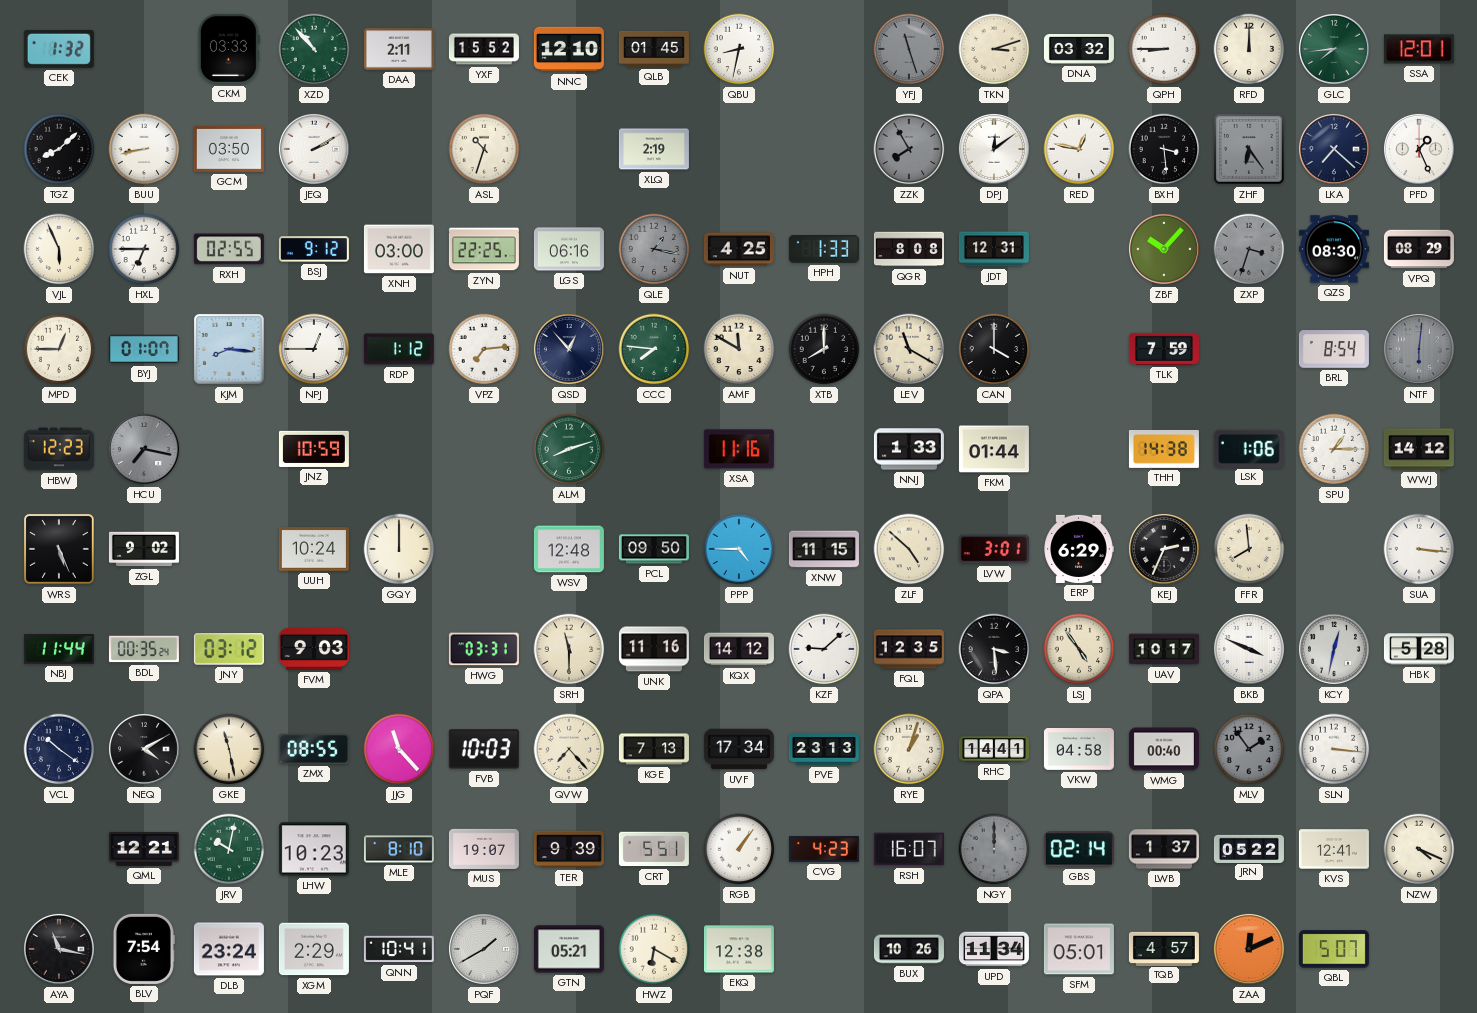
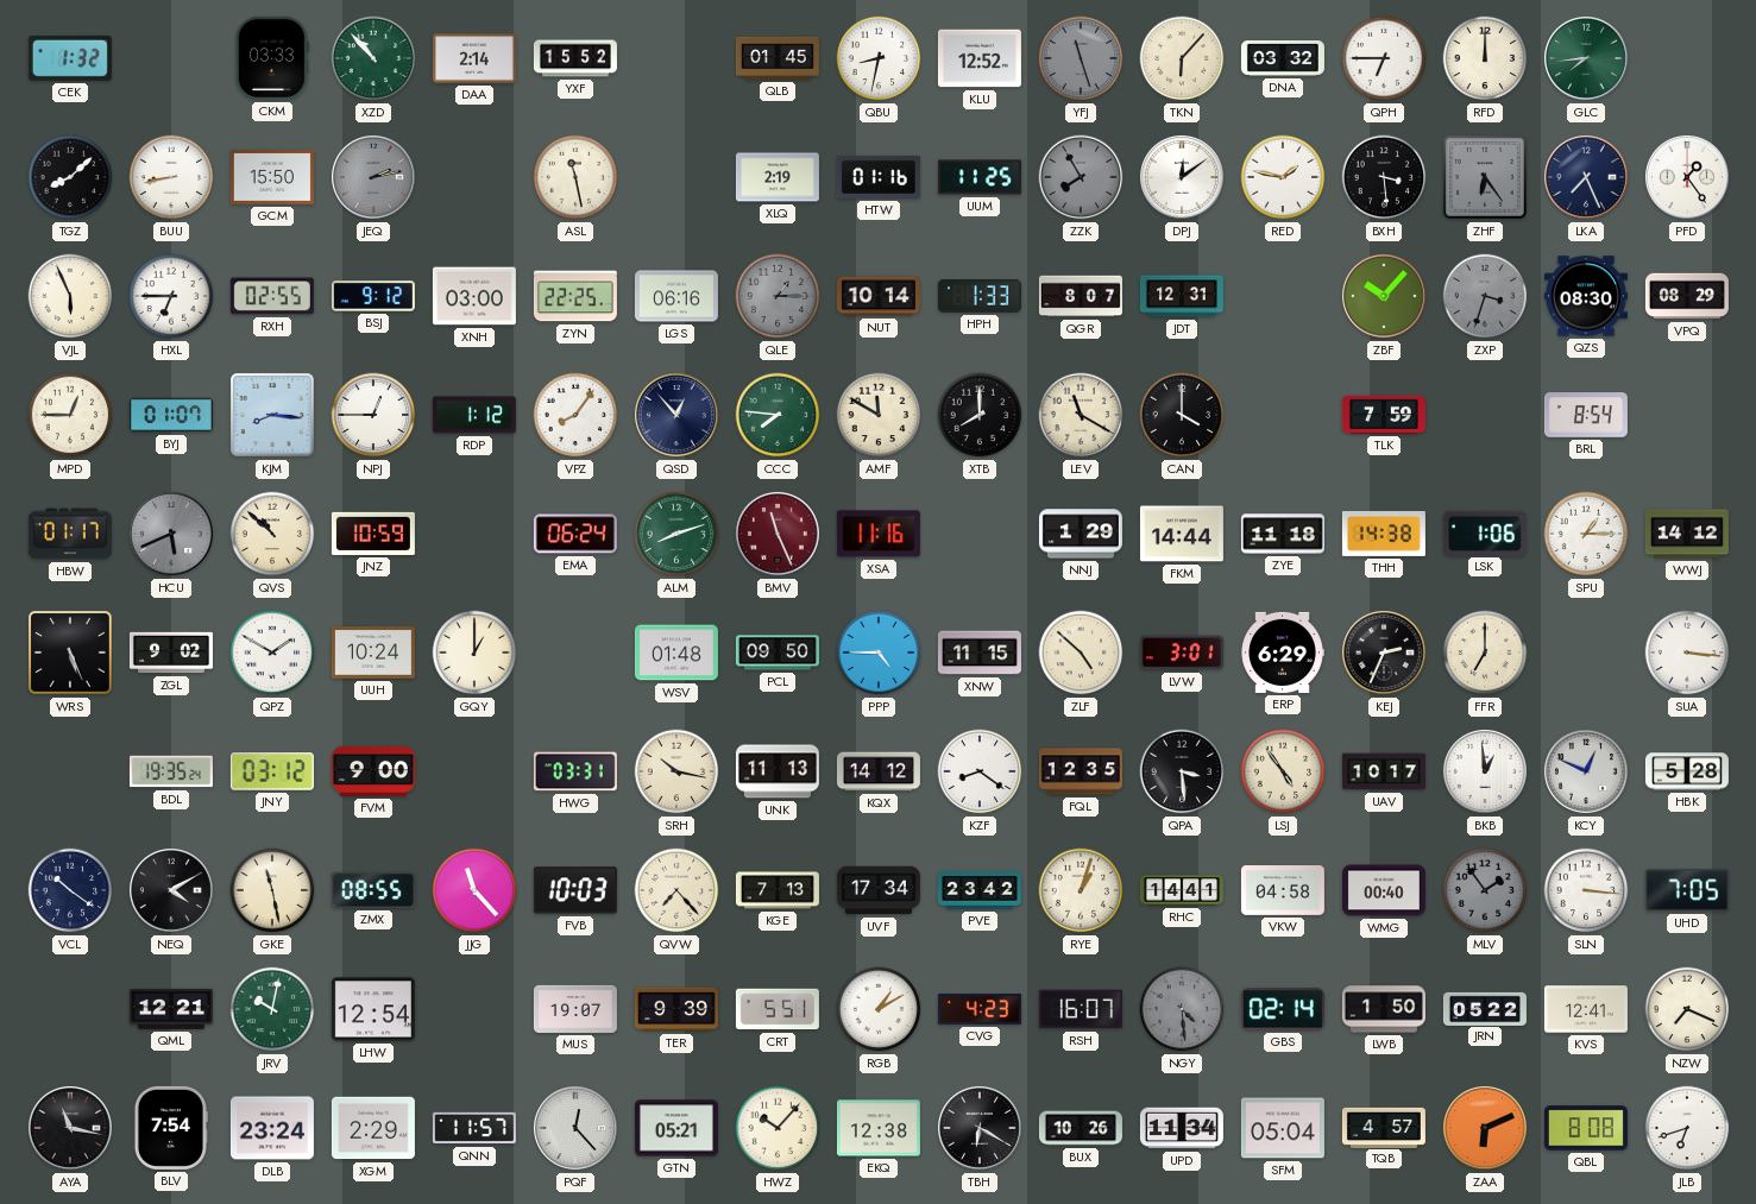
DAA: 2:11 -> 2:14 (474, 58)
NNC: 12:10 -> none (569, 49)
KLU: none -> 12:52 (980, 58)
TKN: 3:12 -> 6:07 (1182, 58)
QPH: 8:45 -> 6:45 (1384, 58)
SSA: 12:01 -> none (1419, 49)
GCM: 03:50 -> 15:50 (272, 177)
JEQ: 2:10 -> 2:13 (373, 177)
JEQ dial: white -> grey (373, 177)
ASL: 10:33 -> 11:28 (575, 177)
HTW: none -> 01:16 (879, 177)
UUM: none -> 11:25 (980, 177)
RED: 12:47 -> 1:47 (1283, 177)
LKA: 7:22 -> 7:26 (1586, 177)
PFD: 1:26 -> 1:24 (1687, 177)
QLE: 1:17 -> 1:15 (778, 296)
NUT: 4:25 -> 10:14 (879, 296)
QGR: 8:08 -> 8:07 (1081, 296)
VPZ: 7:14 -> 8:06 (575, 415)
NTF: 6:01 -> none (1419, 349)
HBW: 12:23 -> 01:17 (70, 534)
HCU: 7:17 -> 5:41 (171, 534)
QVS: none -> 10:52 (272, 534)
EMA: none -> 06:24 (575, 534)
BMV: none -> 11:26 (778, 534)
NNJ: 1:33 -> 1:29 (1081, 534)
FKM: 01:44 -> 14:44 (1182, 534)
ZYE: none -> 11:18 (1283, 534)
QPZ: none -> 1:50 (272, 653)
GQY: 12:00 -> 1:00 (474, 653)
WSV: 12:48 -> 01:48 (676, 653)
FFR: 7:59 -> 7:00 (1485, 653)
NBJ: 11:44 -> none (59, 649)
BDL: 00:35 -> 19:35 (171, 771)
FVM: 9:03 -> 9:00 (373, 771)
SRH: 11:30 -> 10:17 (676, 771)
UNK: 11:16 -> 11:13 (778, 771)
KZF: 9:08 -> 8:21 (980, 771)
BKB: 3:49 -> 12:59 (1485, 771)
KCY: 12:32 -> 12:49 (1586, 771)
PVE: 23:13 -> 23:42 (980, 890)
UHD: none -> 7:05 (1687, 890)
LHW: 10:23 -> 12:54 (373, 1009)
MLE: 8:10 -> none (399, 849)
RGB: 1:06 -> 1:10 (879, 1009)
NGY: 12:00 -> 4:29 (1182, 1009)
LWB: 1:37 -> 1:50 (1384, 1009)
NZW: 4:19 -> 7:19 (1687, 1009)
QNN: 10:41 -> 11:57 (474, 1128)
PQF: 1:40 -> 12:23 (575, 1128)
HWZ: 6:20 -> 10:07 (778, 1128)
TBH: none -> 6:20 (980, 1128)
SFM: 05:01 -> 05:04 (1283, 1128)
ZAA: 12:11 -> 6:11 (1485, 1128)
QBL: 5:07 -> 8:08 (1586, 1128)
JLB: none -> 6:42 (1687, 1128)
